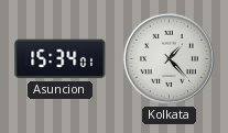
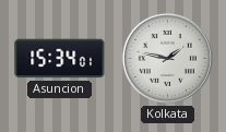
Kolkata: 1:23 -> 1:47 (167, 58)
